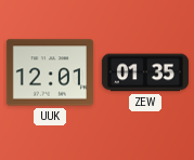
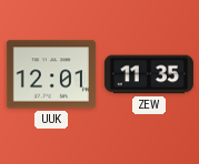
ZEW: 01:35 -> 11:35 (149, 74)
